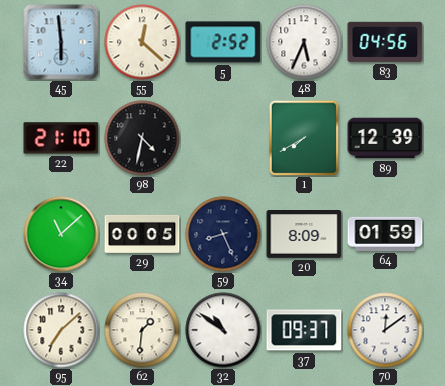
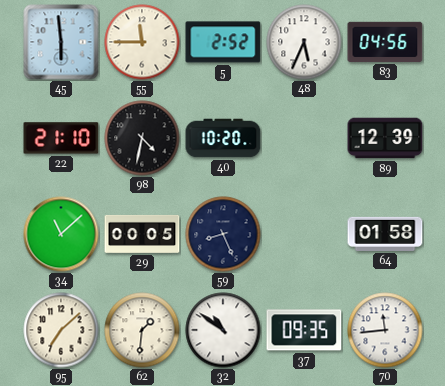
55: 12:22 -> 11:45 (142, 42)
40: none -> 10:20 (223, 138)
1: 7:40 -> none (304, 138)
20: 8:09 -> none (304, 235)
64: 01:59 -> 01:58 (385, 234)
37: 09:37 -> 09:35 (304, 330)
70: 12:09 -> 11:44 (385, 330)
